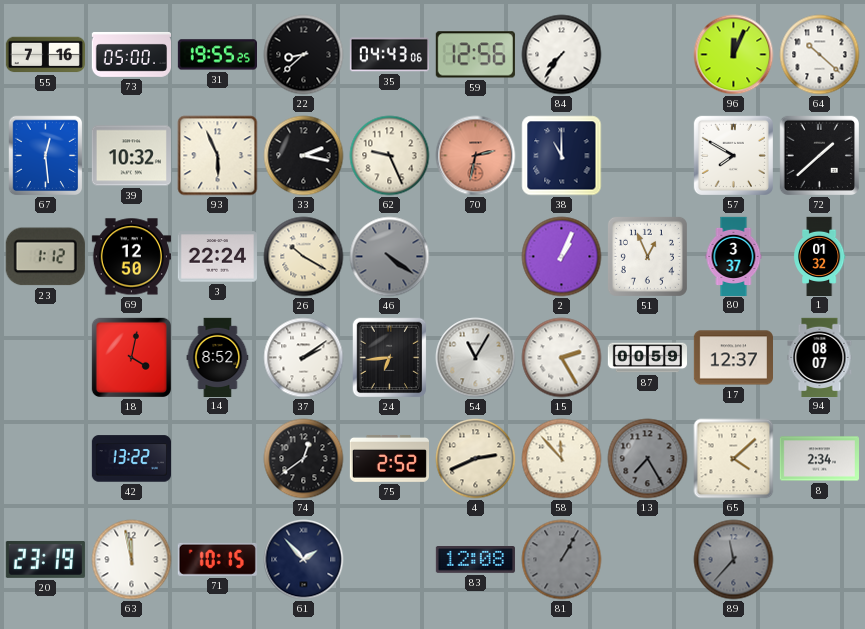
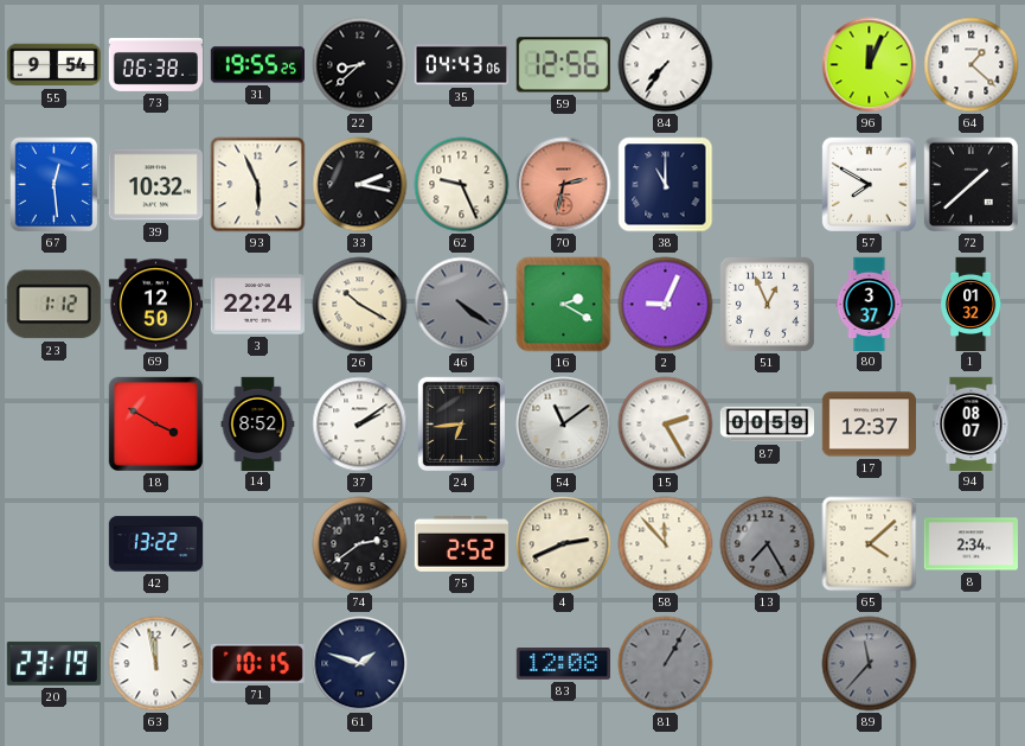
55: 7:16 -> 9:54 (53, 65)
73: 05:00 -> 06:38 (155, 64)
64: 10:22 -> 1:22 (972, 65)
16: none -> 2:20 (564, 305)
2: 1:04 -> 9:04 (666, 305)
18: 4:02 -> 3:50 (155, 423)
54: 11:05 -> 11:09 (564, 425)
74: 12:39 -> 2:39 (360, 544)
61: 1:53 -> 1:48 (360, 664)
